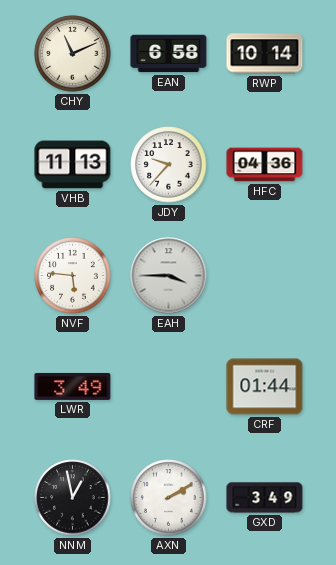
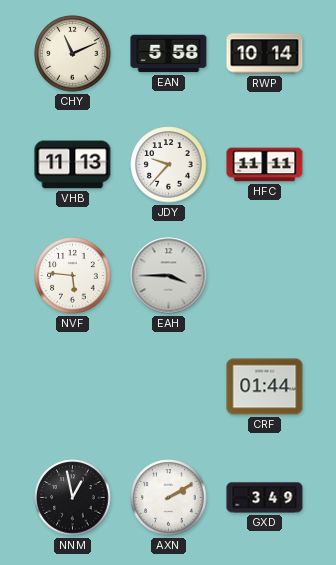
EAN: 6:58 -> 5:58 (169, 54)
HFC: 04:36 -> 11:11 (265, 165)
LWR: 3:49 -> none (73, 386)
